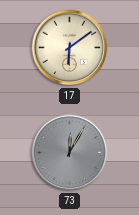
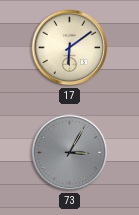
73: 12:05 -> 3:05 (70, 153)
